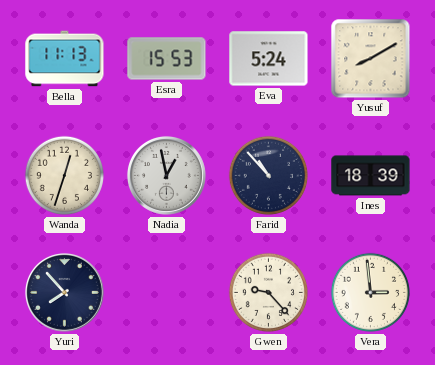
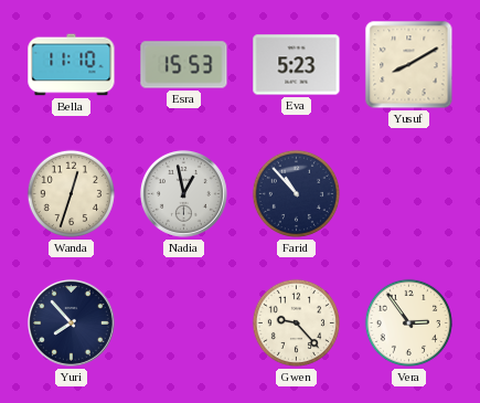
Bella: 11:13 -> 11:10 (72, 65)
Eva: 5:24 -> 5:23 (297, 65)
Ines: 18:39 -> none (371, 176)
Vera: 2:59 -> 2:54 (408, 322)
